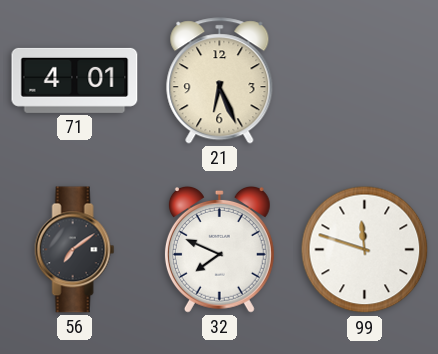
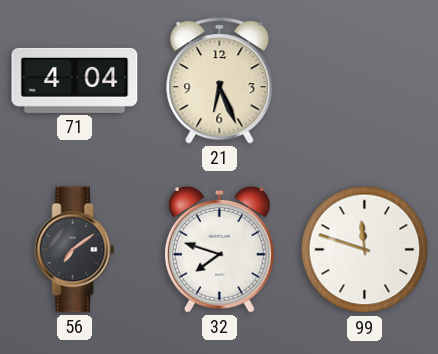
71: 4:01 -> 4:04 (75, 80)
32: 7:49 -> 7:48 (219, 249)
